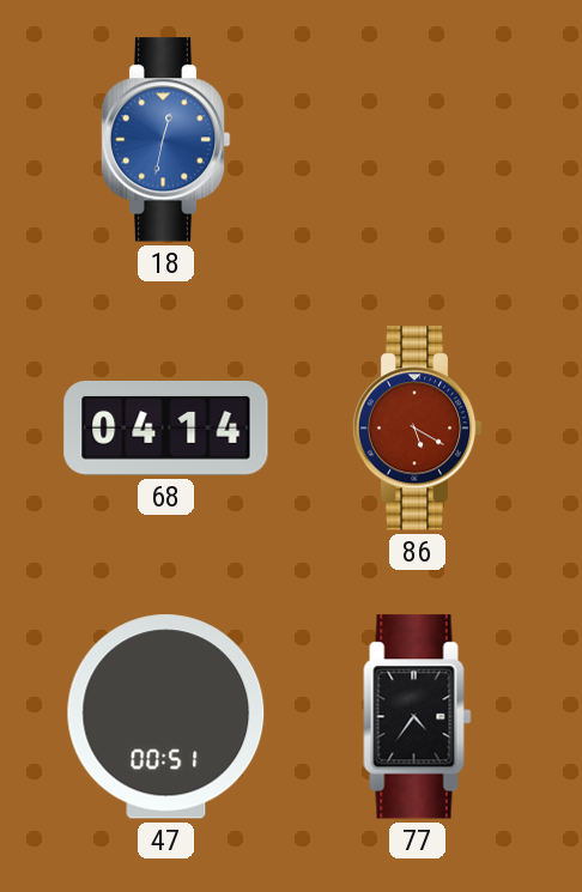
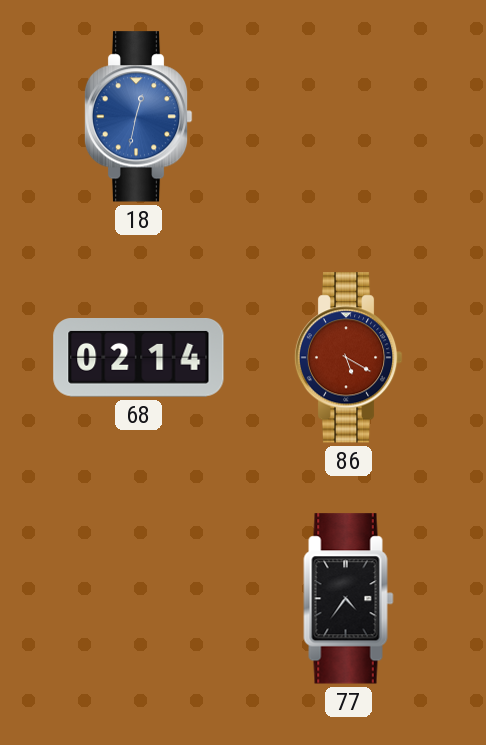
68: 04:14 -> 02:14 (139, 358)
47: 00:51 -> none (166, 717)
